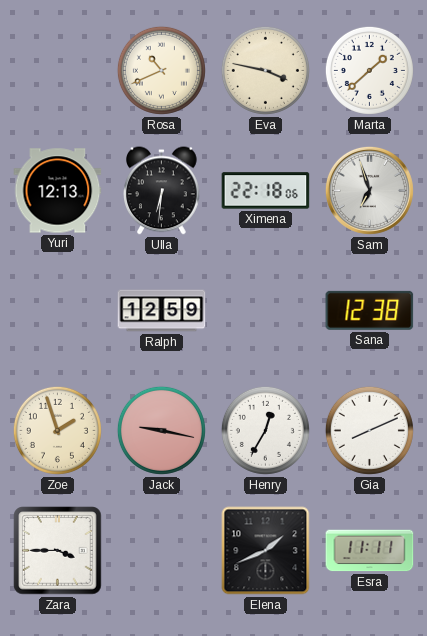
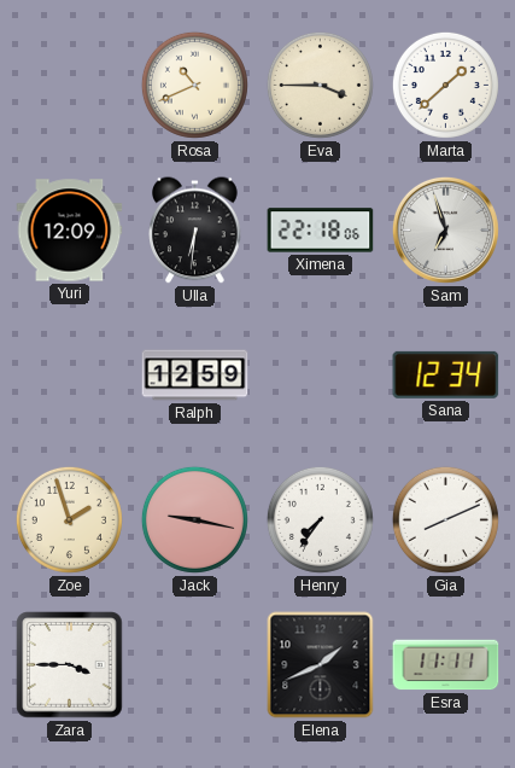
Eva: 3:47 -> 3:45 (320, 85)
Yuri: 12:13 -> 12:09 (70, 231)
Sana: 12:38 -> 12:34 (446, 374)
Henry: 12:35 -> 7:36 (320, 519)
